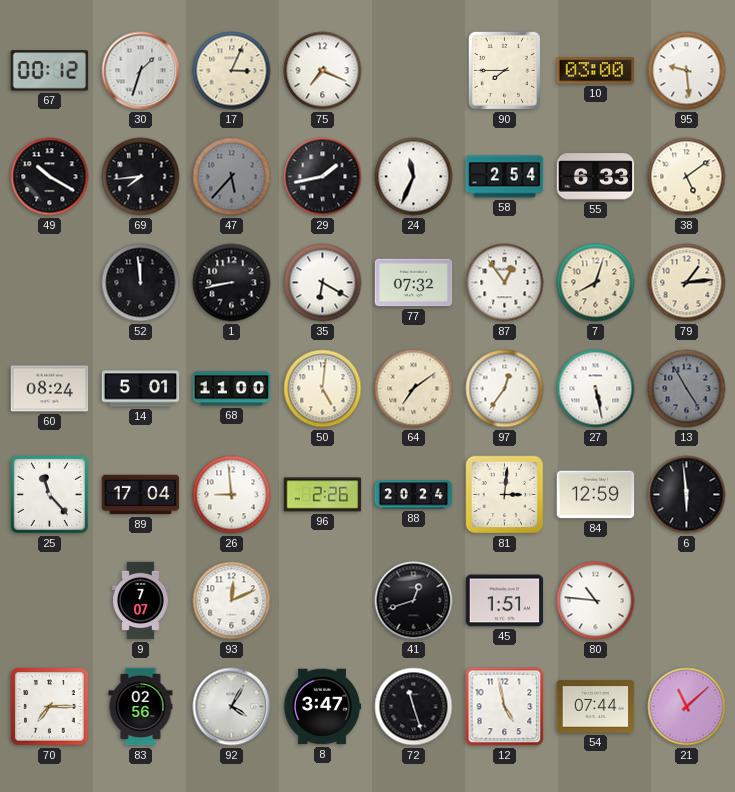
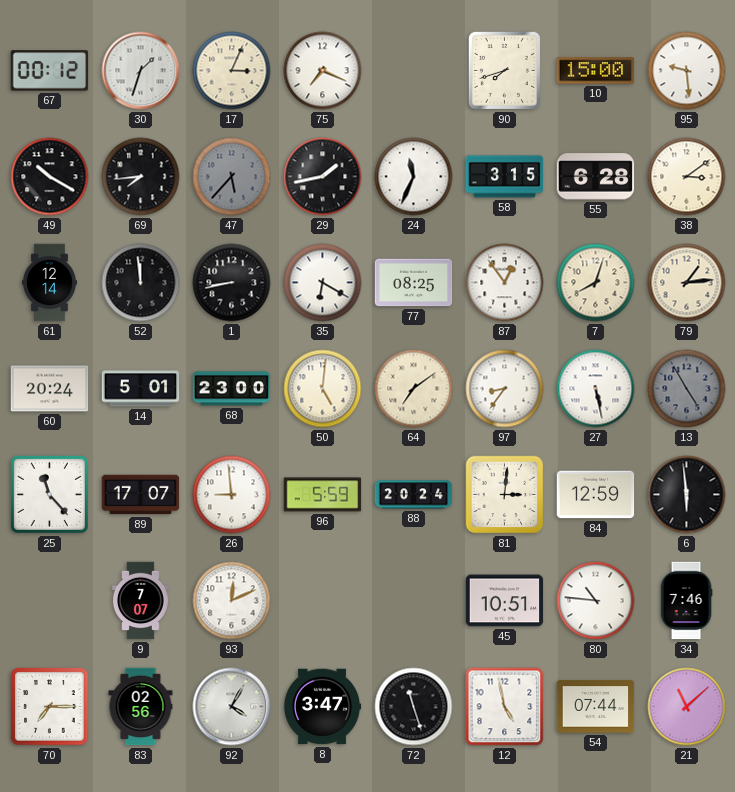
90: 7:45 -> 7:42 (504, 70)
10: 03:00 -> 15:00 (596, 71)
58: 2:54 -> 3:15 (505, 177)
55: 6:33 -> 6:28 (596, 177)
38: 5:09 -> 3:09 (687, 177)
61: none -> 12:14 (49, 283)
77: 07:32 -> 08:25 (414, 283)
60: 08:24 -> 20:24 (50, 389)
68: 11:00 -> 23:00 (232, 389)
97: 12:36 -> 8:36 (505, 389)
89: 17:04 -> 17:07 (141, 495)
96: 2:26 -> 5:59 (323, 495)
41: 12:42 -> none (414, 601)
45: 1:51 -> 10:51 (505, 601)
34: none -> 7:46 (686, 601)
